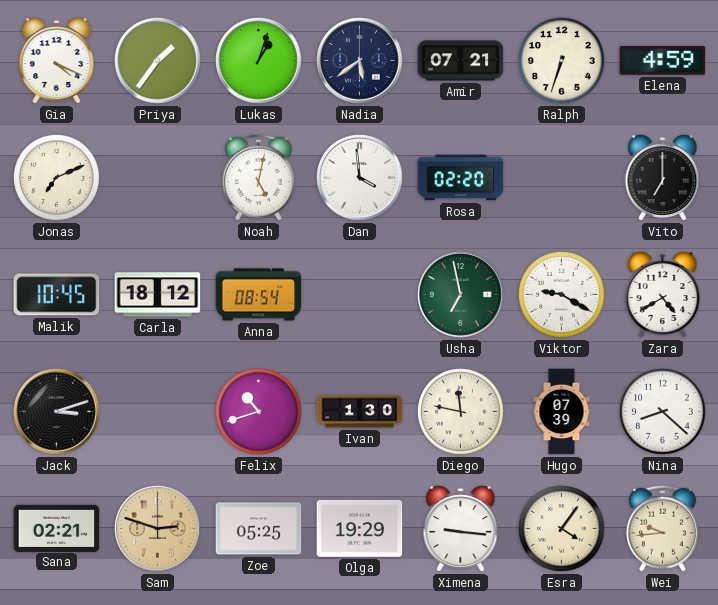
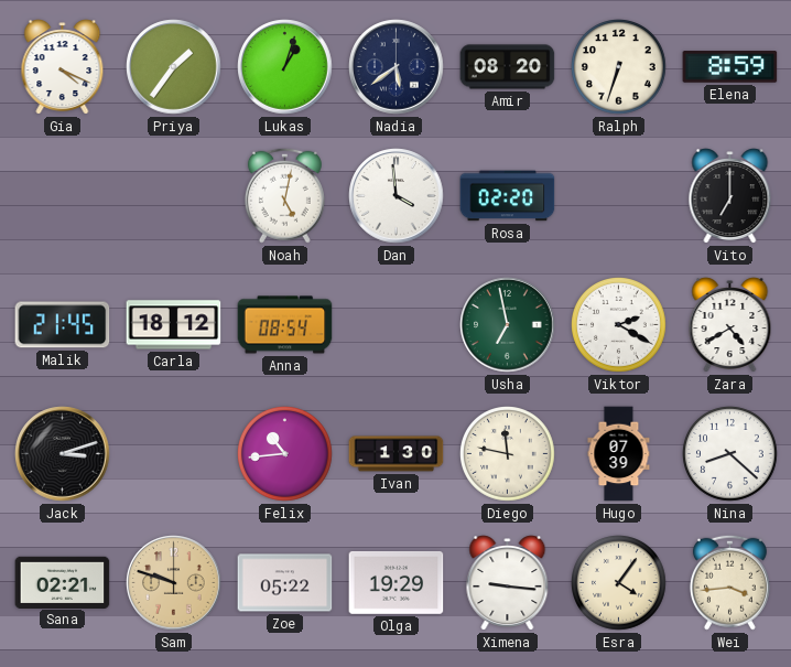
Amir: 07:21 -> 08:20 (508, 67)
Elena: 4:59 -> 8:59 (730, 67)
Jonas: 7:11 -> none (57, 178)
Malik: 10:45 -> 21:45 (63, 325)
Viktor: 9:20 -> 2:20 (619, 325)
Felix: 10:42 -> 10:44 (285, 454)
Sam: 2:48 -> 9:48 (174, 583)
Zoe: 05:25 -> 05:22 (285, 583)
Wei: 9:44 -> 3:44 (729, 582)
